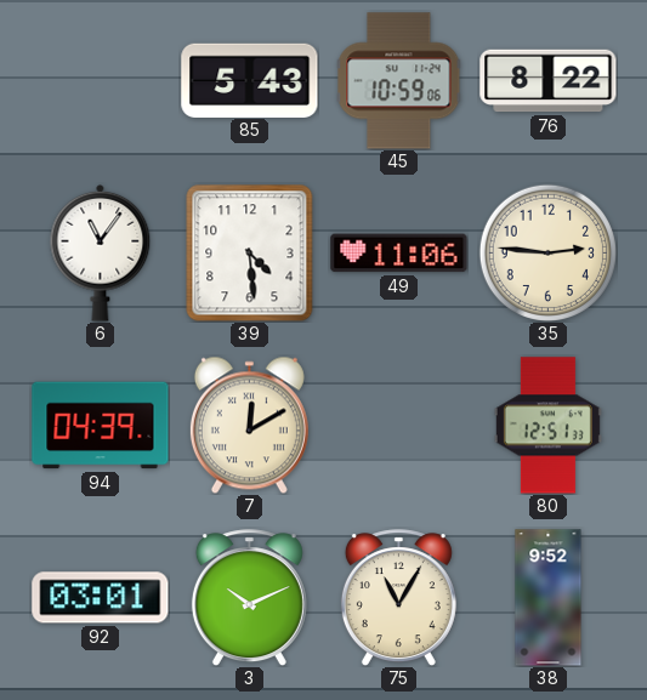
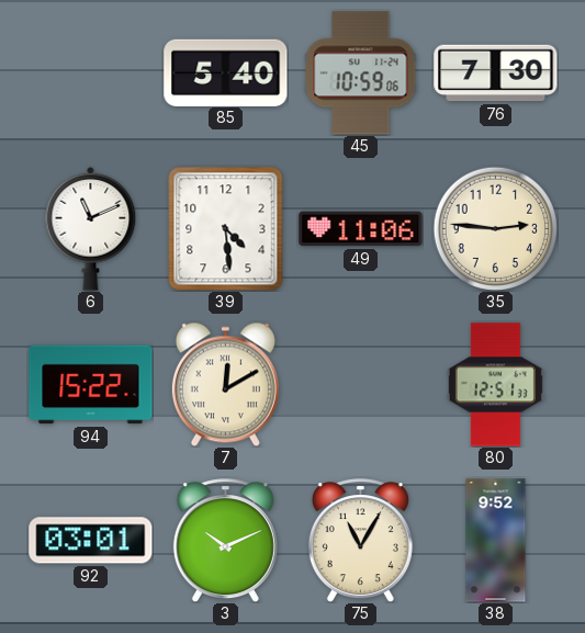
85: 5:43 -> 5:40 (226, 72)
76: 8:22 -> 7:30 (496, 74)
6: 11:06 -> 11:11 (91, 228)
94: 04:39 -> 15:22 (91, 385)
